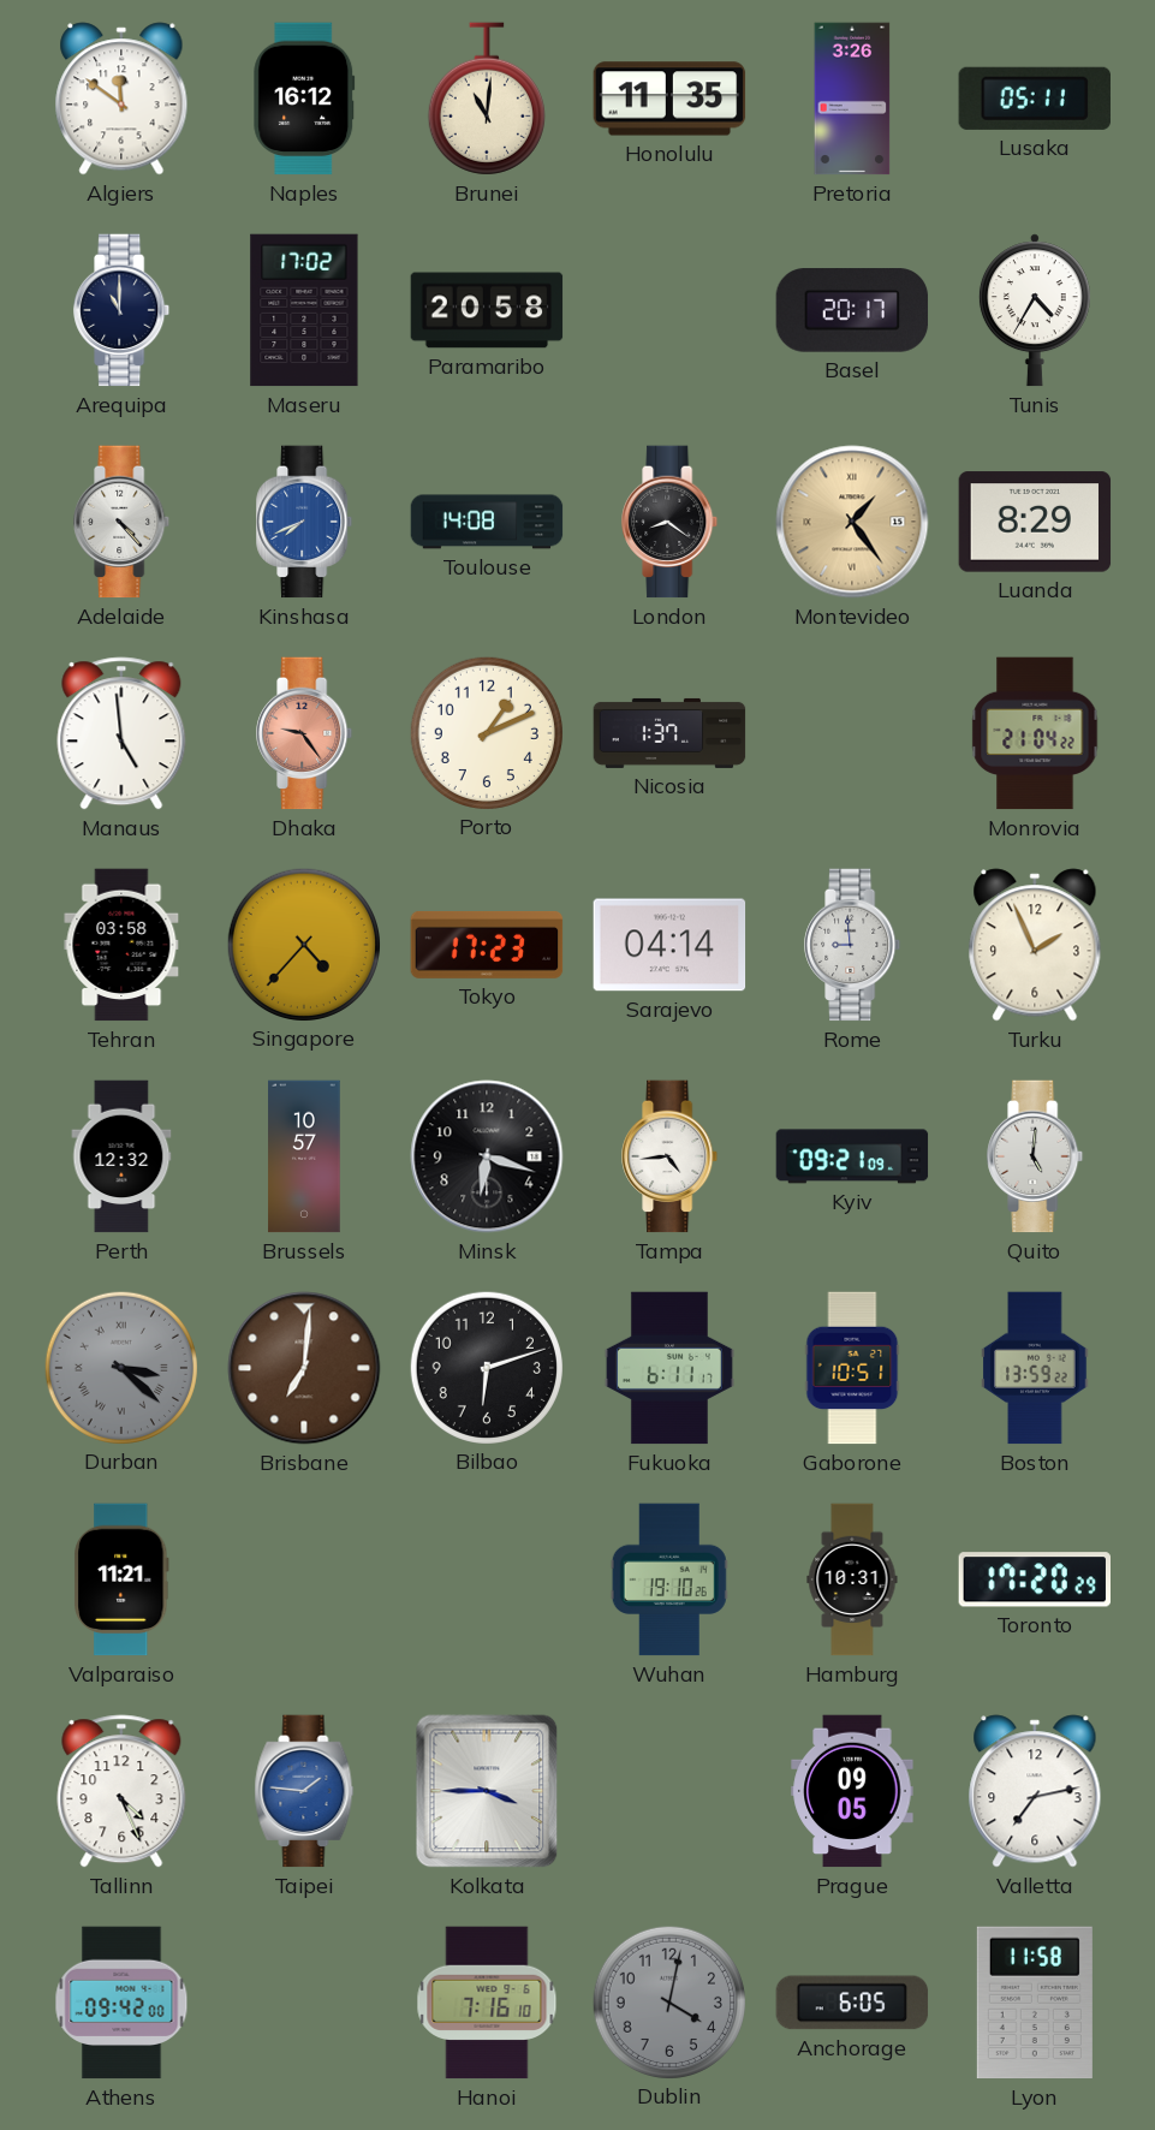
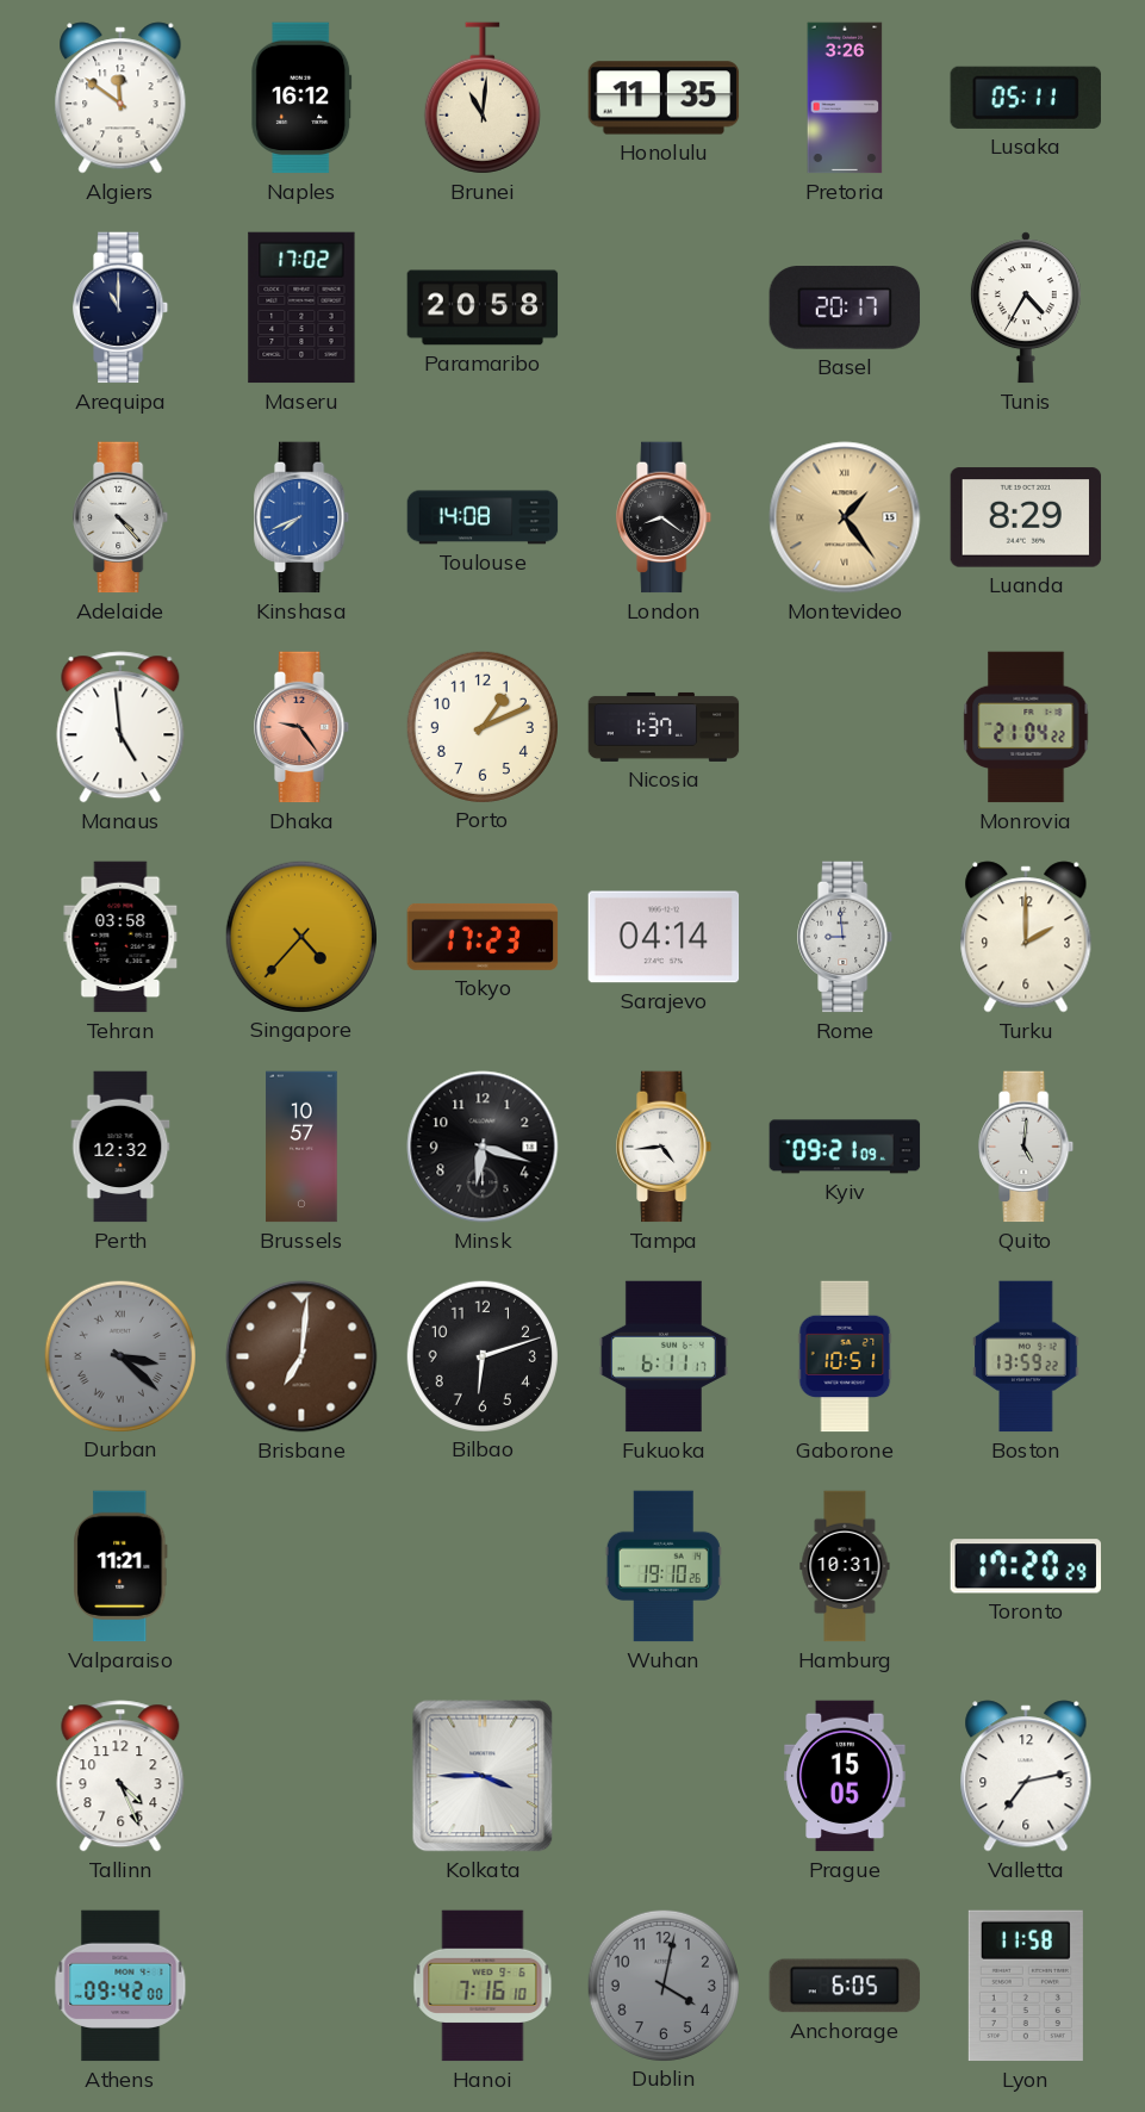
Turku: 1:56 -> 2:00 (1026, 937)
Taipei: 1:46 -> none (304, 1791)
Prague: 09:05 -> 15:05 (845, 1776)
